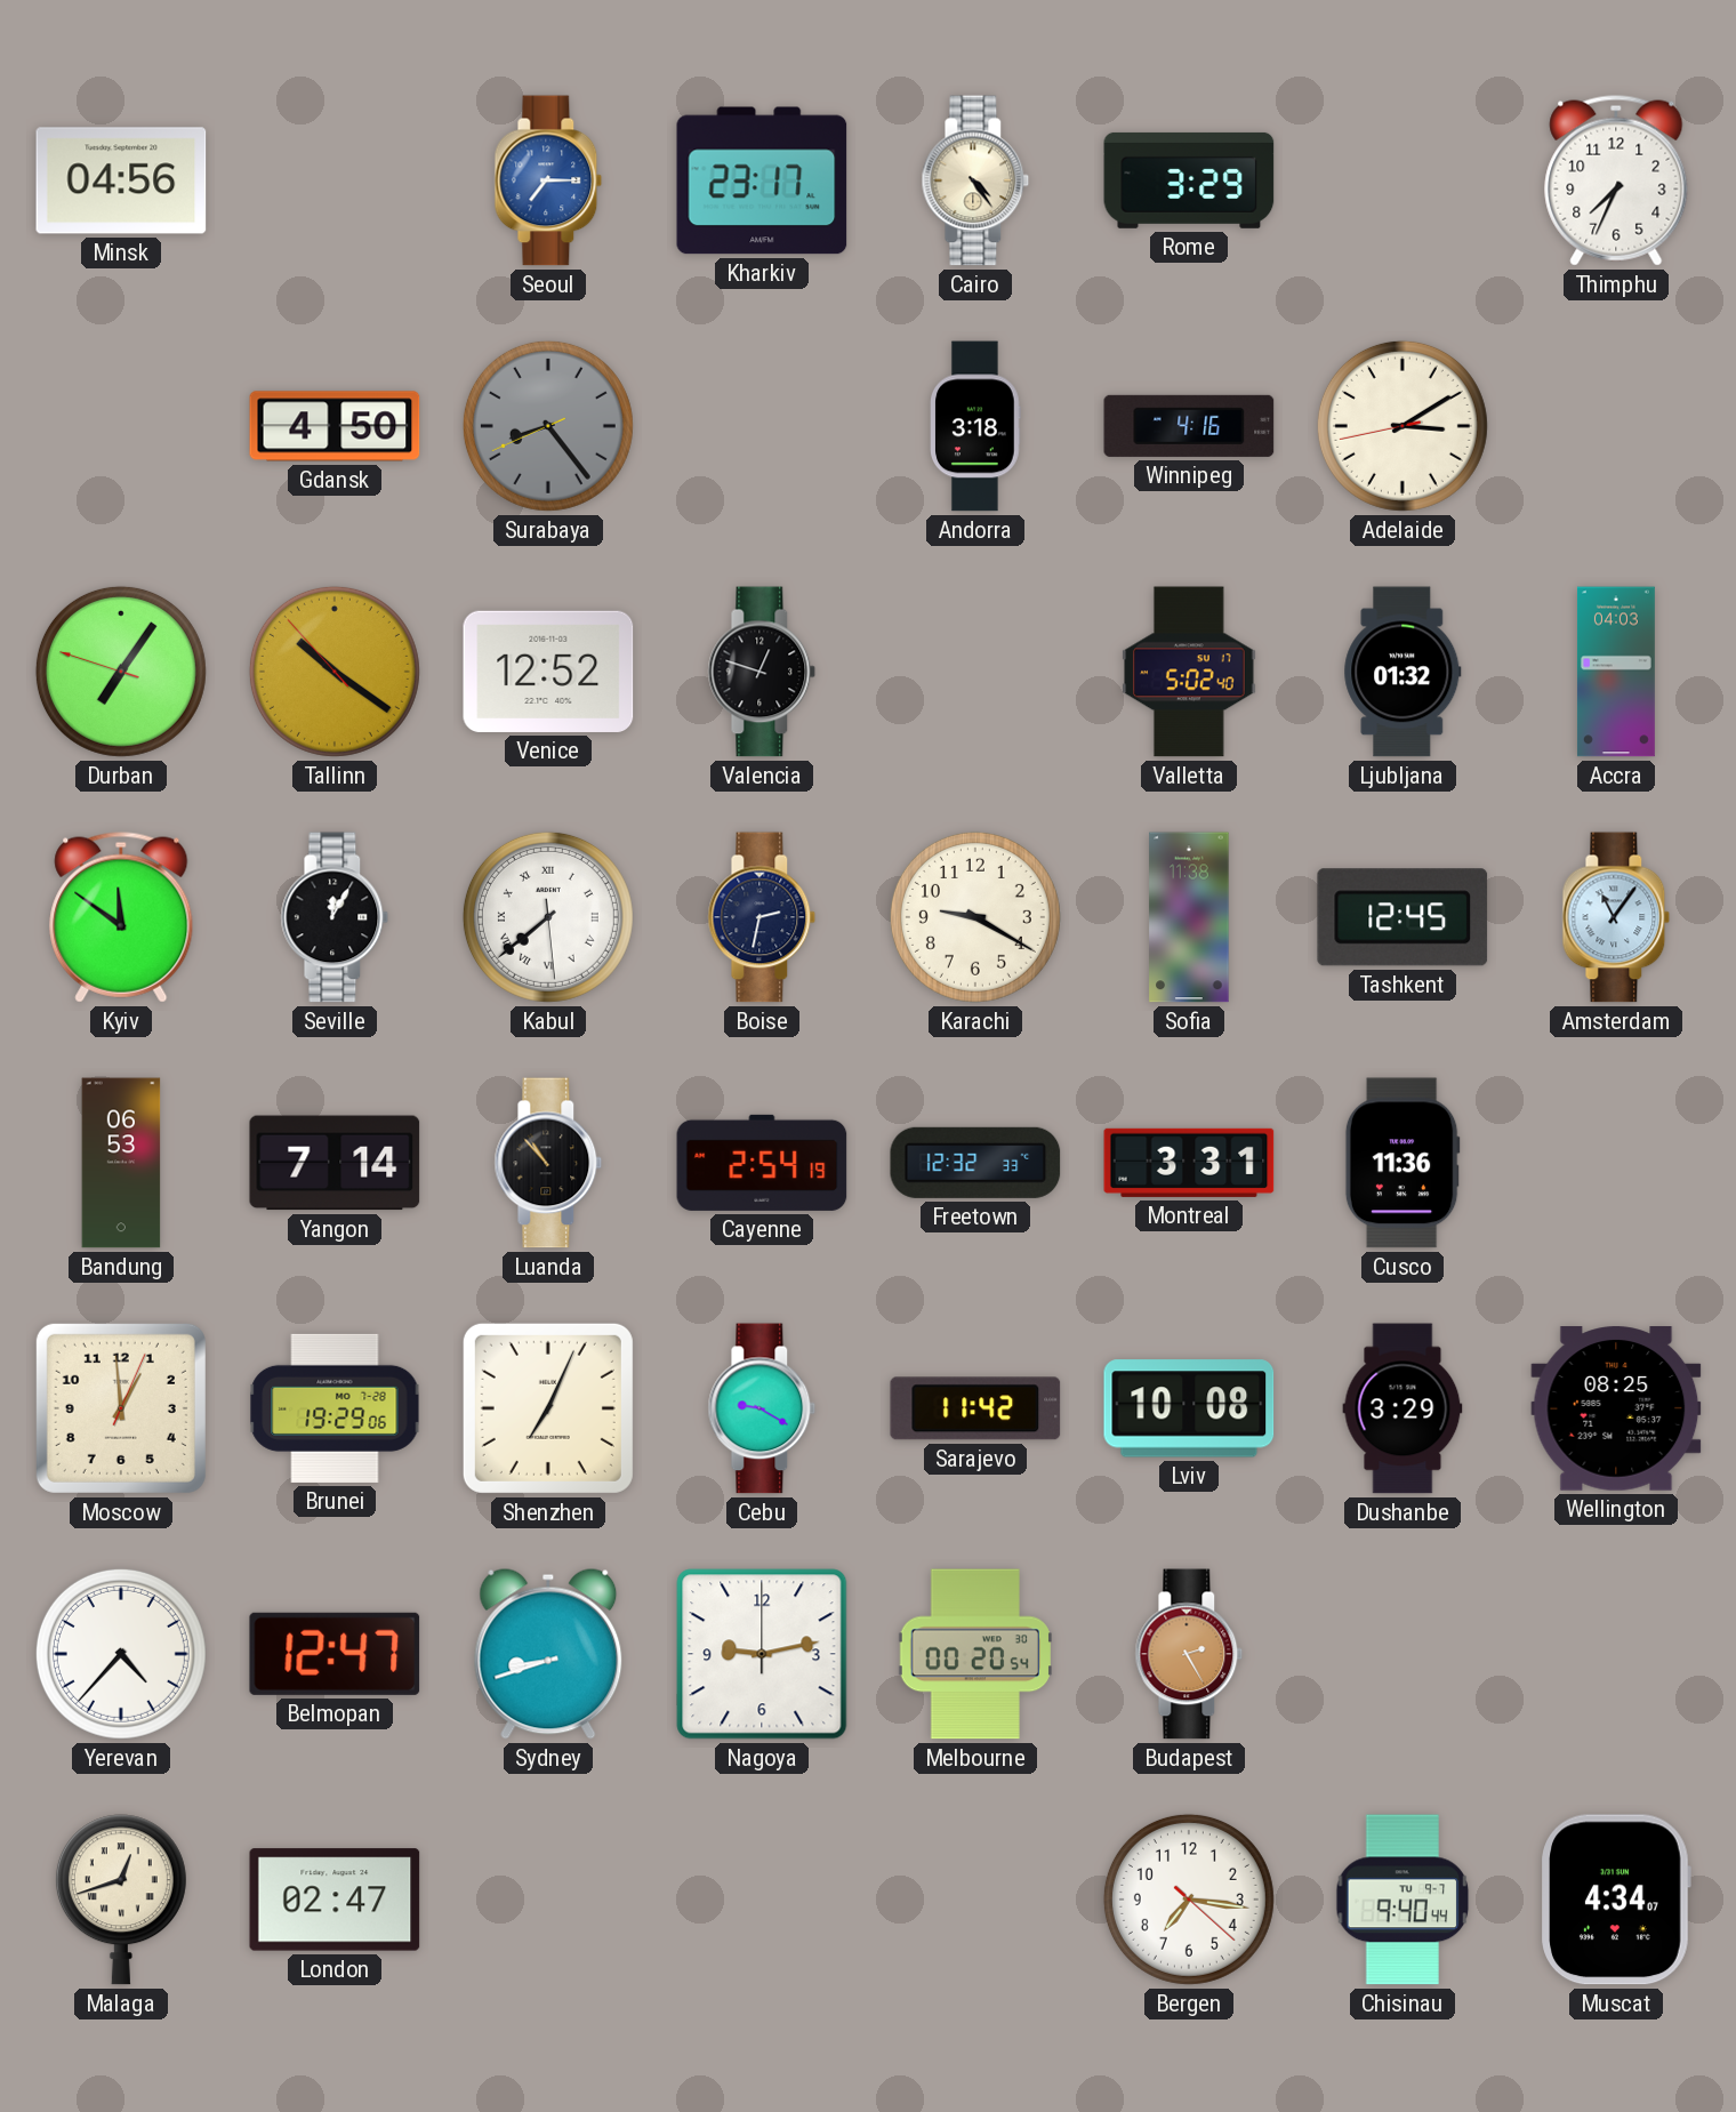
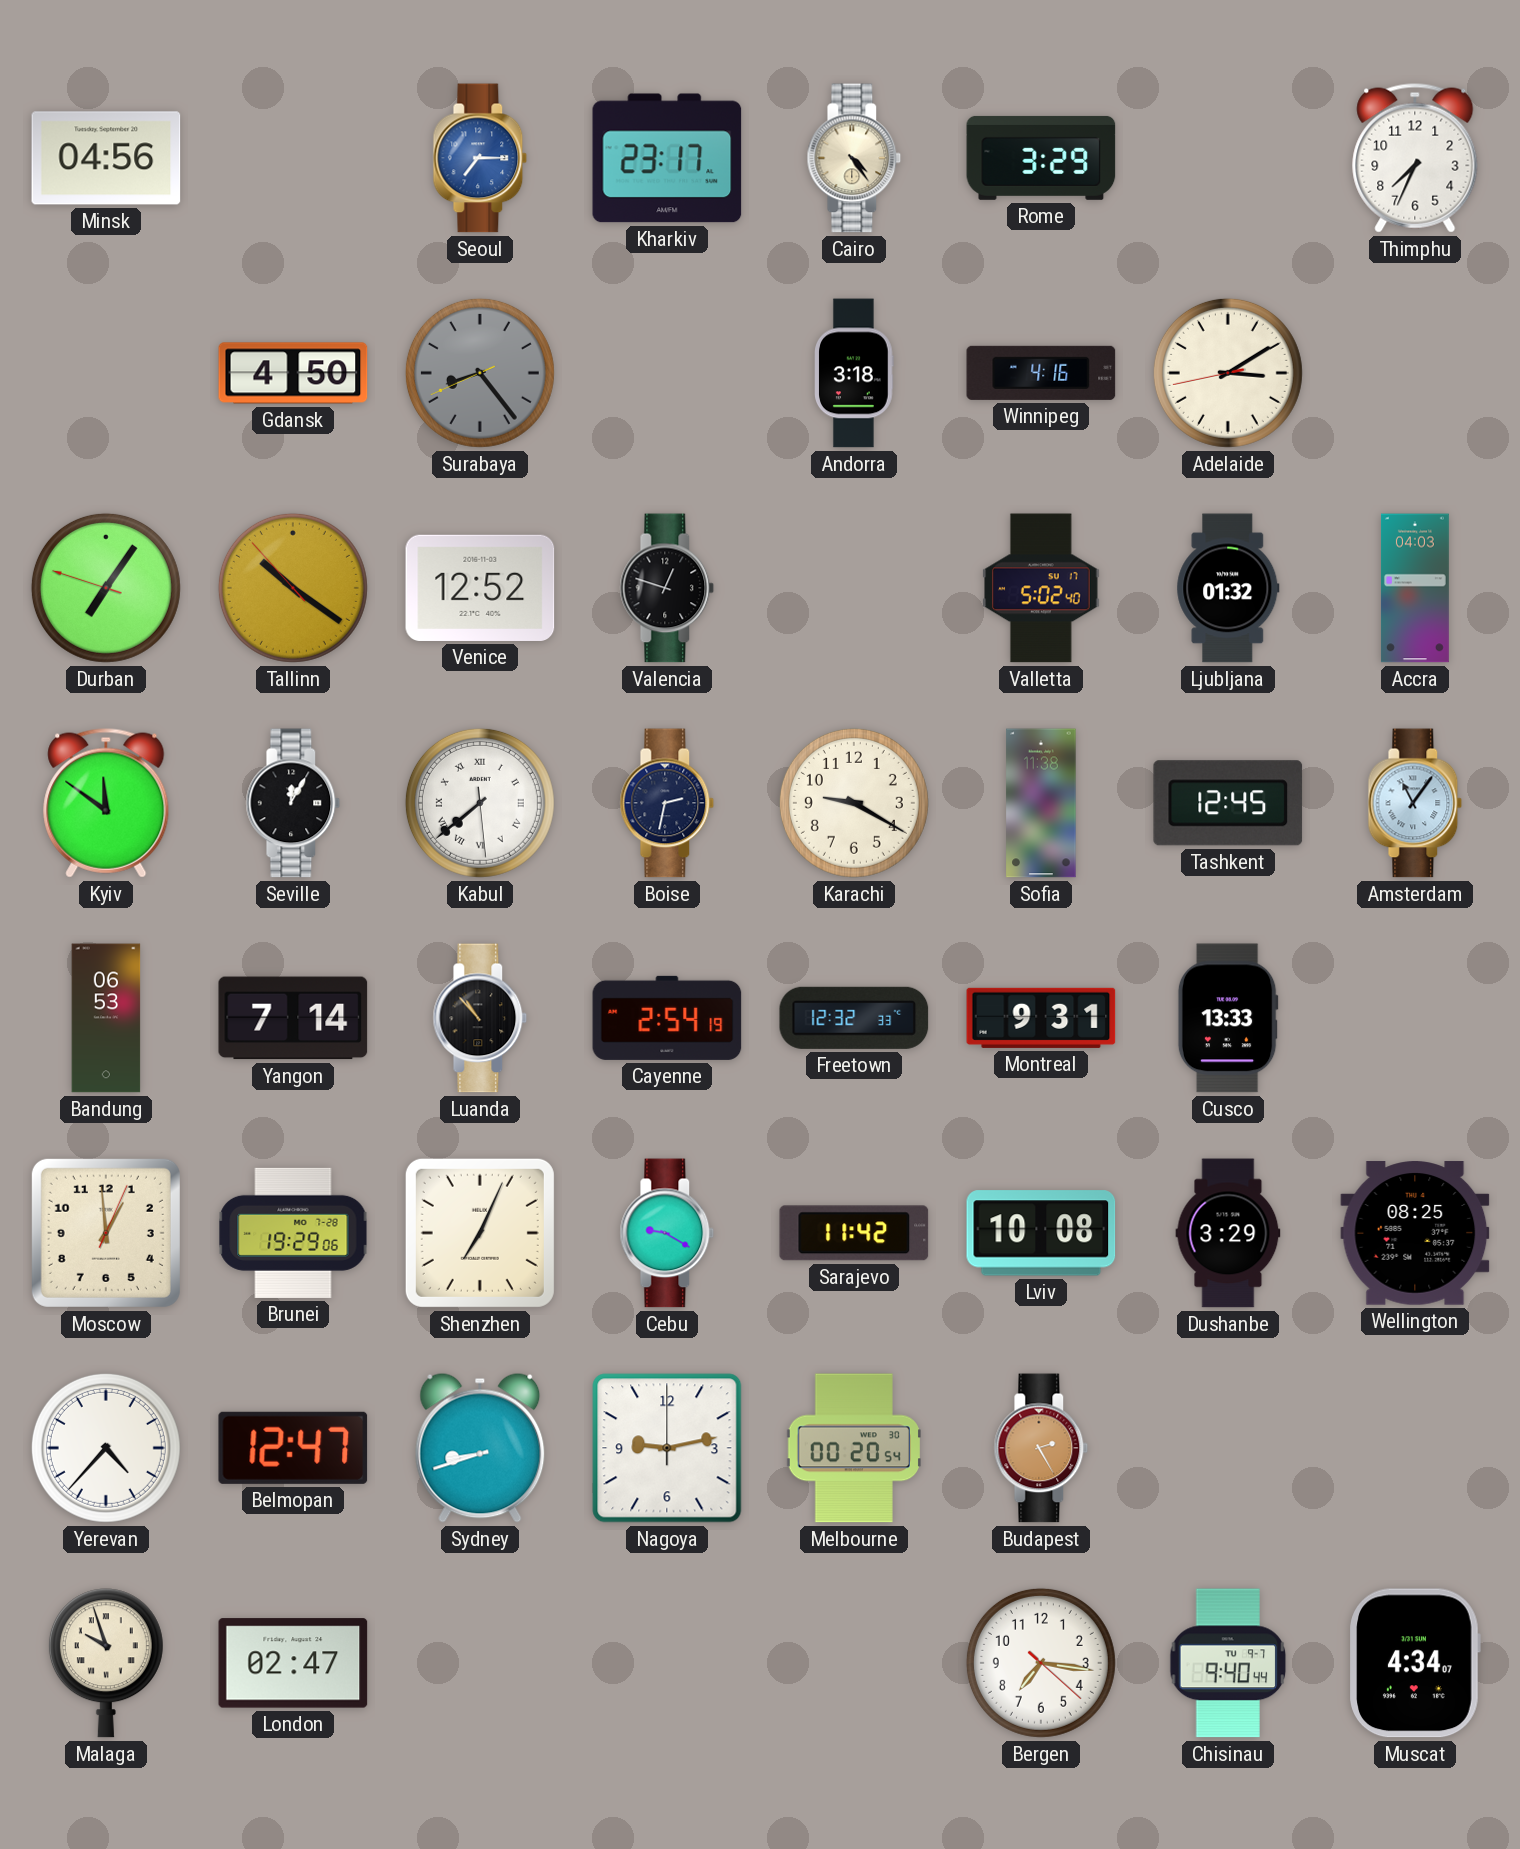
Montreal: 3:31 -> 9:31 (1041, 1018)
Cusco: 11:36 -> 13:33 (1228, 1018)
Malaga: 12:42 -> 9:57 (106, 1663)
